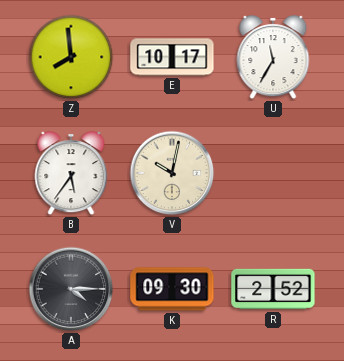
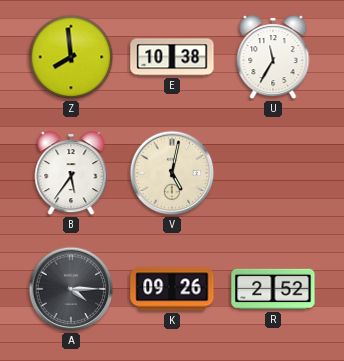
E: 10:17 -> 10:38 (172, 57)
V: 10:02 -> 5:02 (172, 173)
K: 09:30 -> 09:26 (172, 289)
